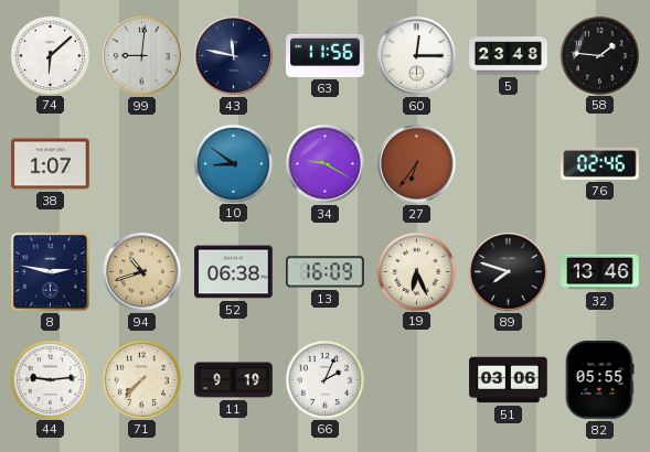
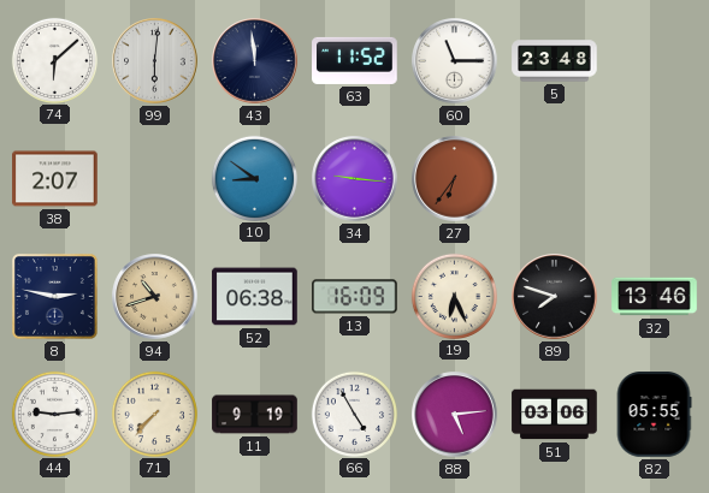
99: 9:01 -> 6:01 (155, 61)
43: 11:47 -> 11:59 (255, 61)
63: 11:56 -> 11:52 (355, 60)
60: 12:15 -> 11:15 (455, 61)
58: 1:46 -> none (599, 55)
38: 1:07 -> 2:07 (55, 179)
34: 9:20 -> 9:16 (355, 179)
76: 02:46 -> none (600, 163)
66: 2:04 -> 4:55 (354, 414)
88: none -> 5:14 (455, 415)
